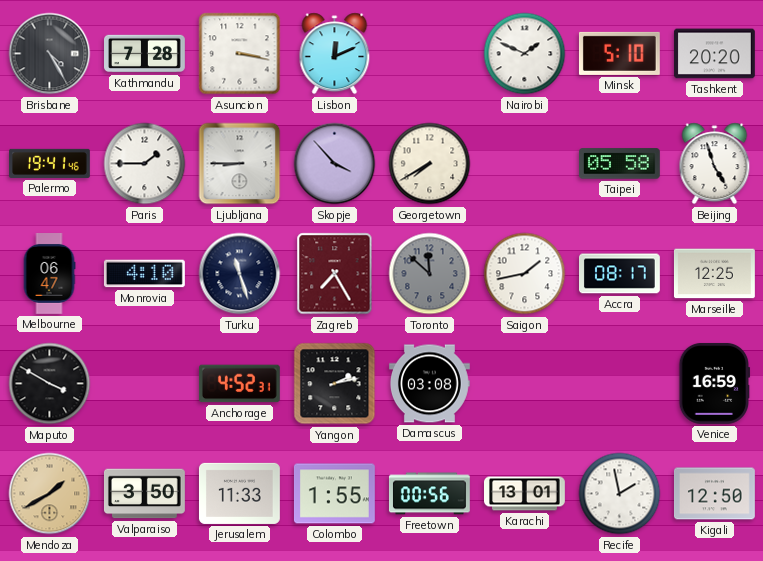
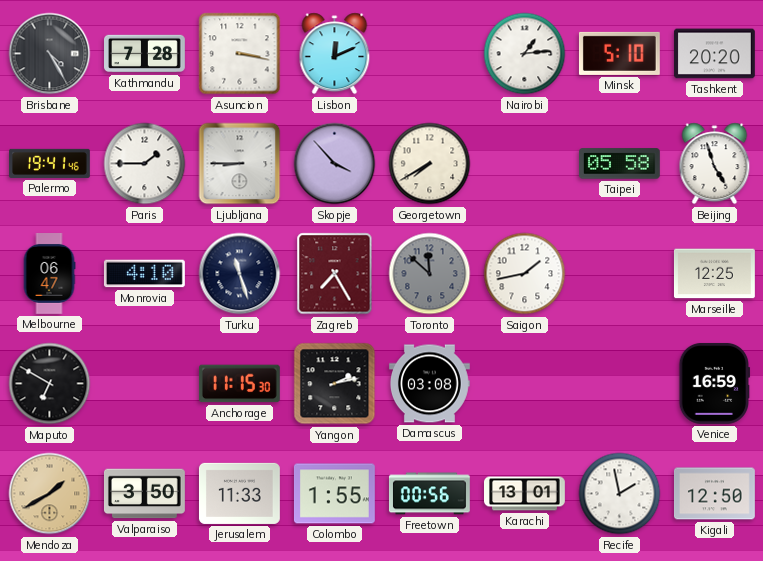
Nairobi: 1:49 -> 1:14 (525, 54)
Accra: 08:17 -> none (620, 274)
Maputo: 3:50 -> 6:50 (50, 384)
Anchorage: 4:52 -> 11:15 (239, 384)
